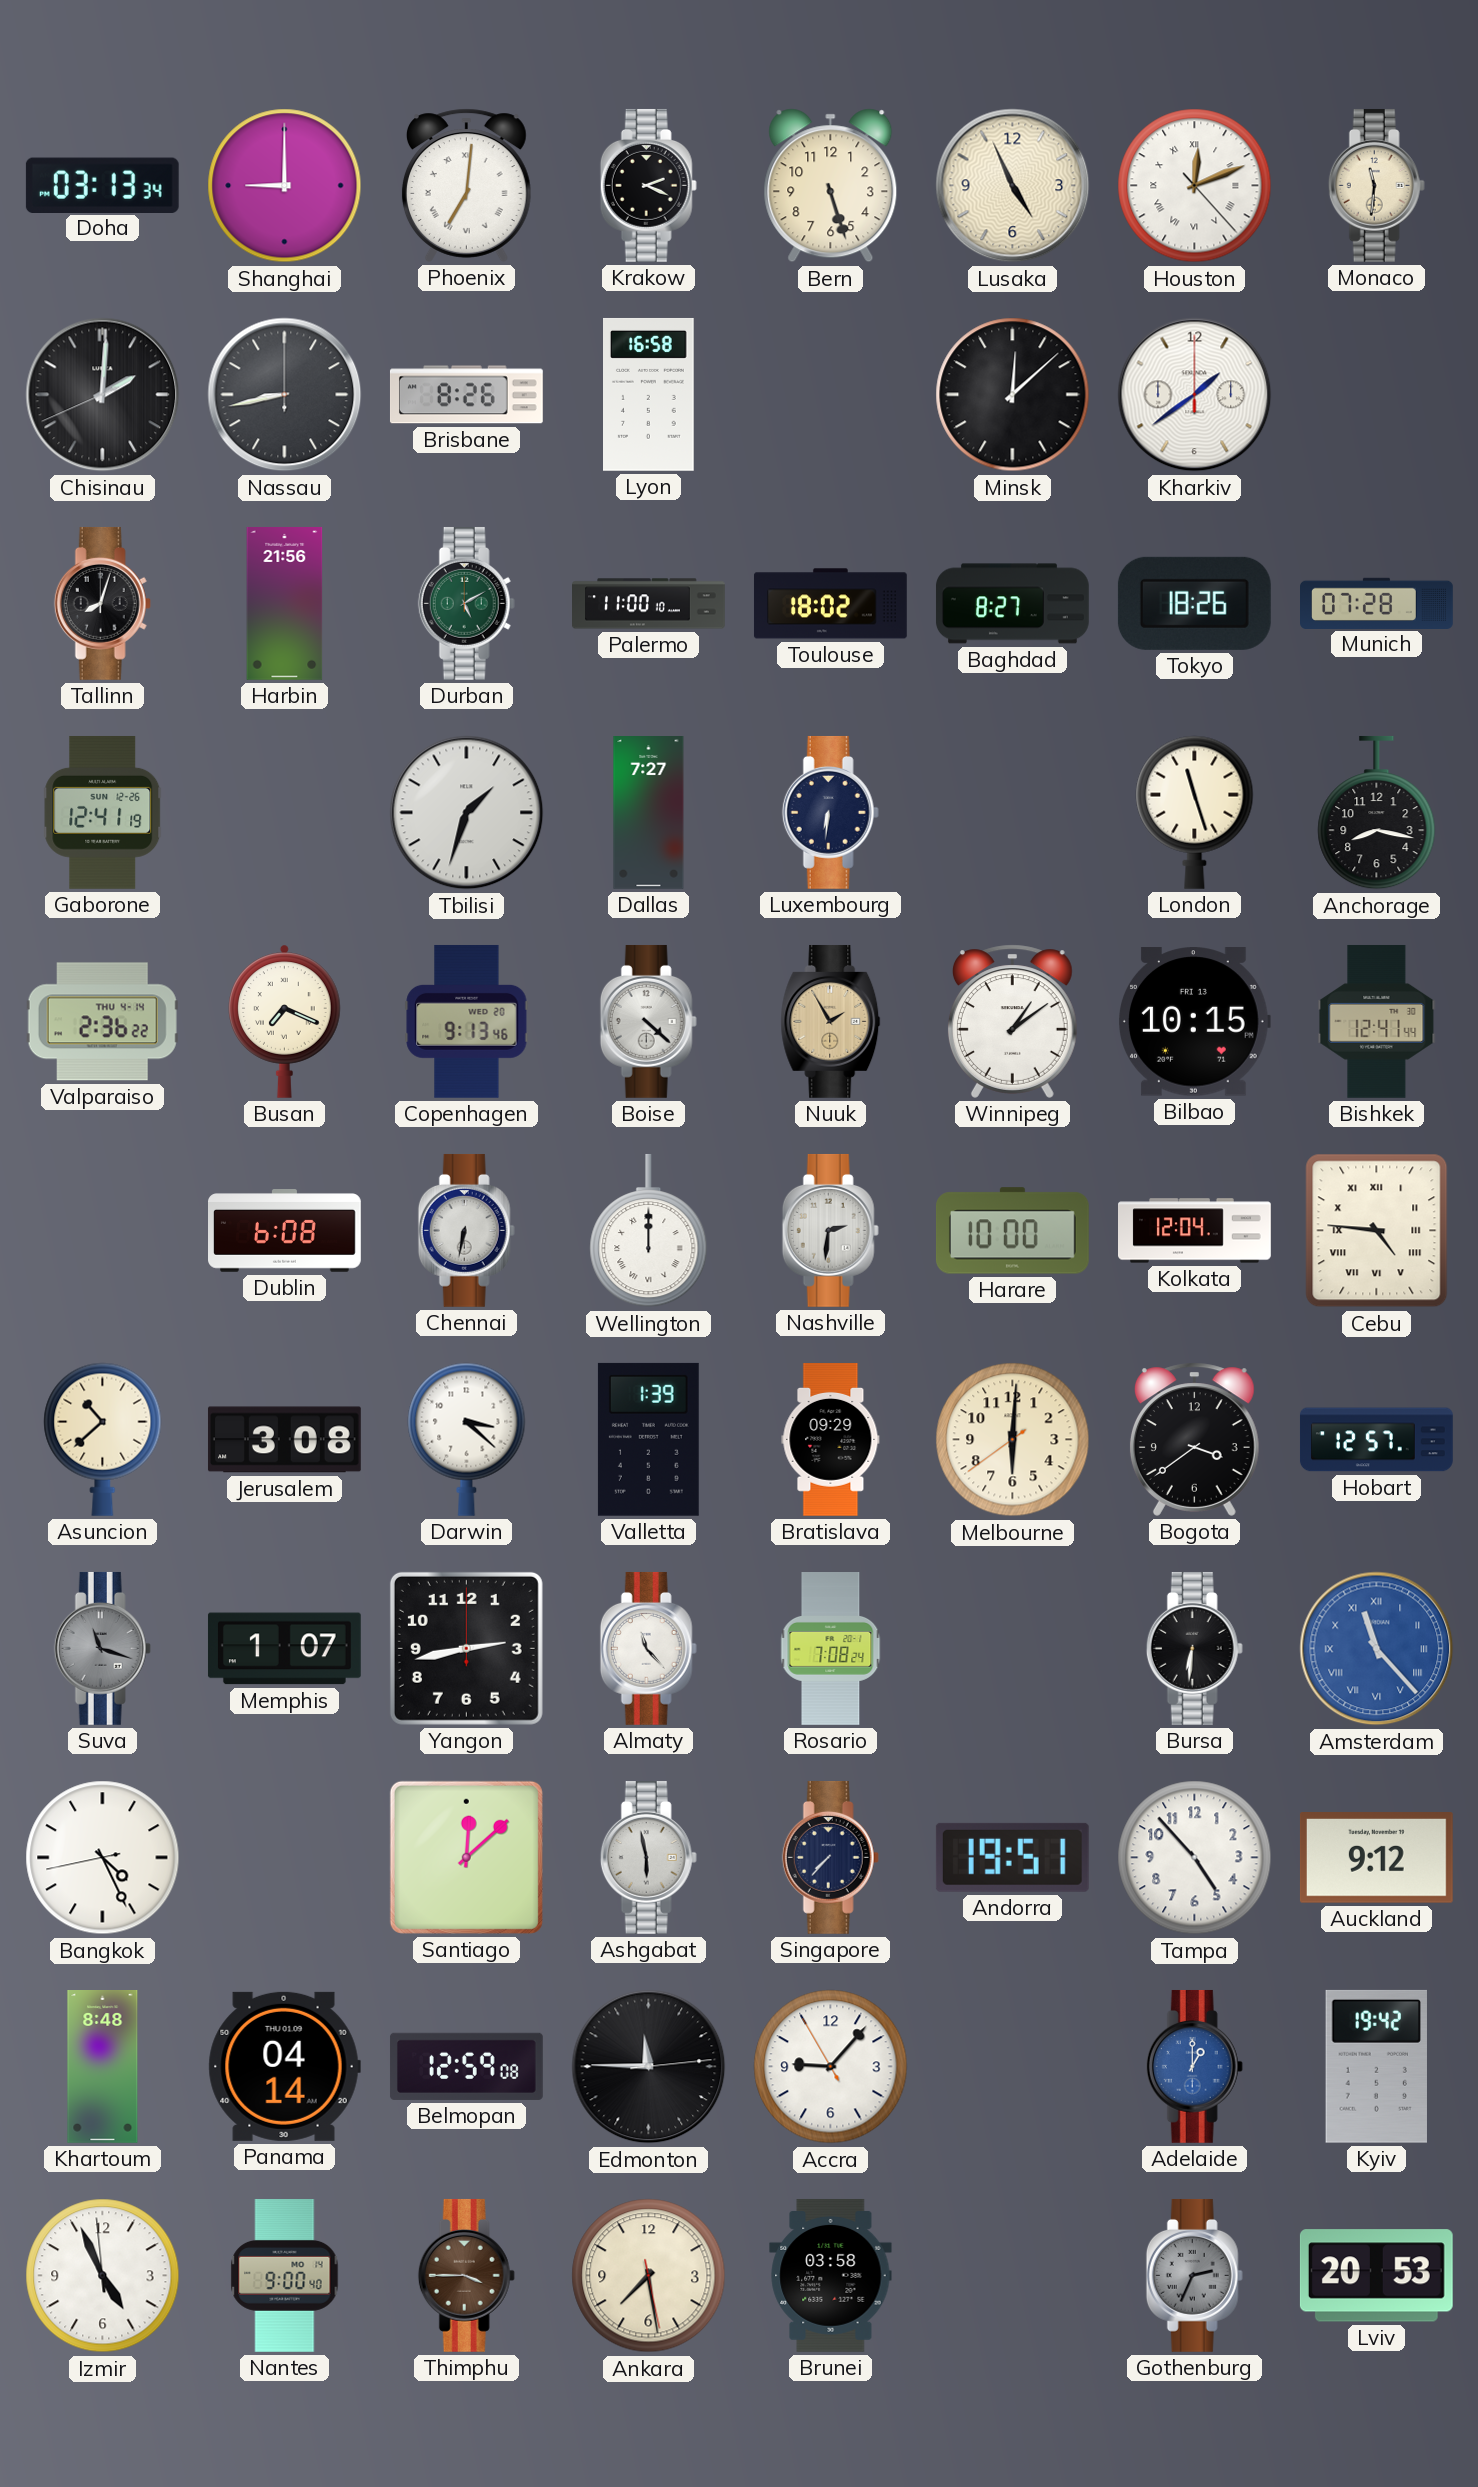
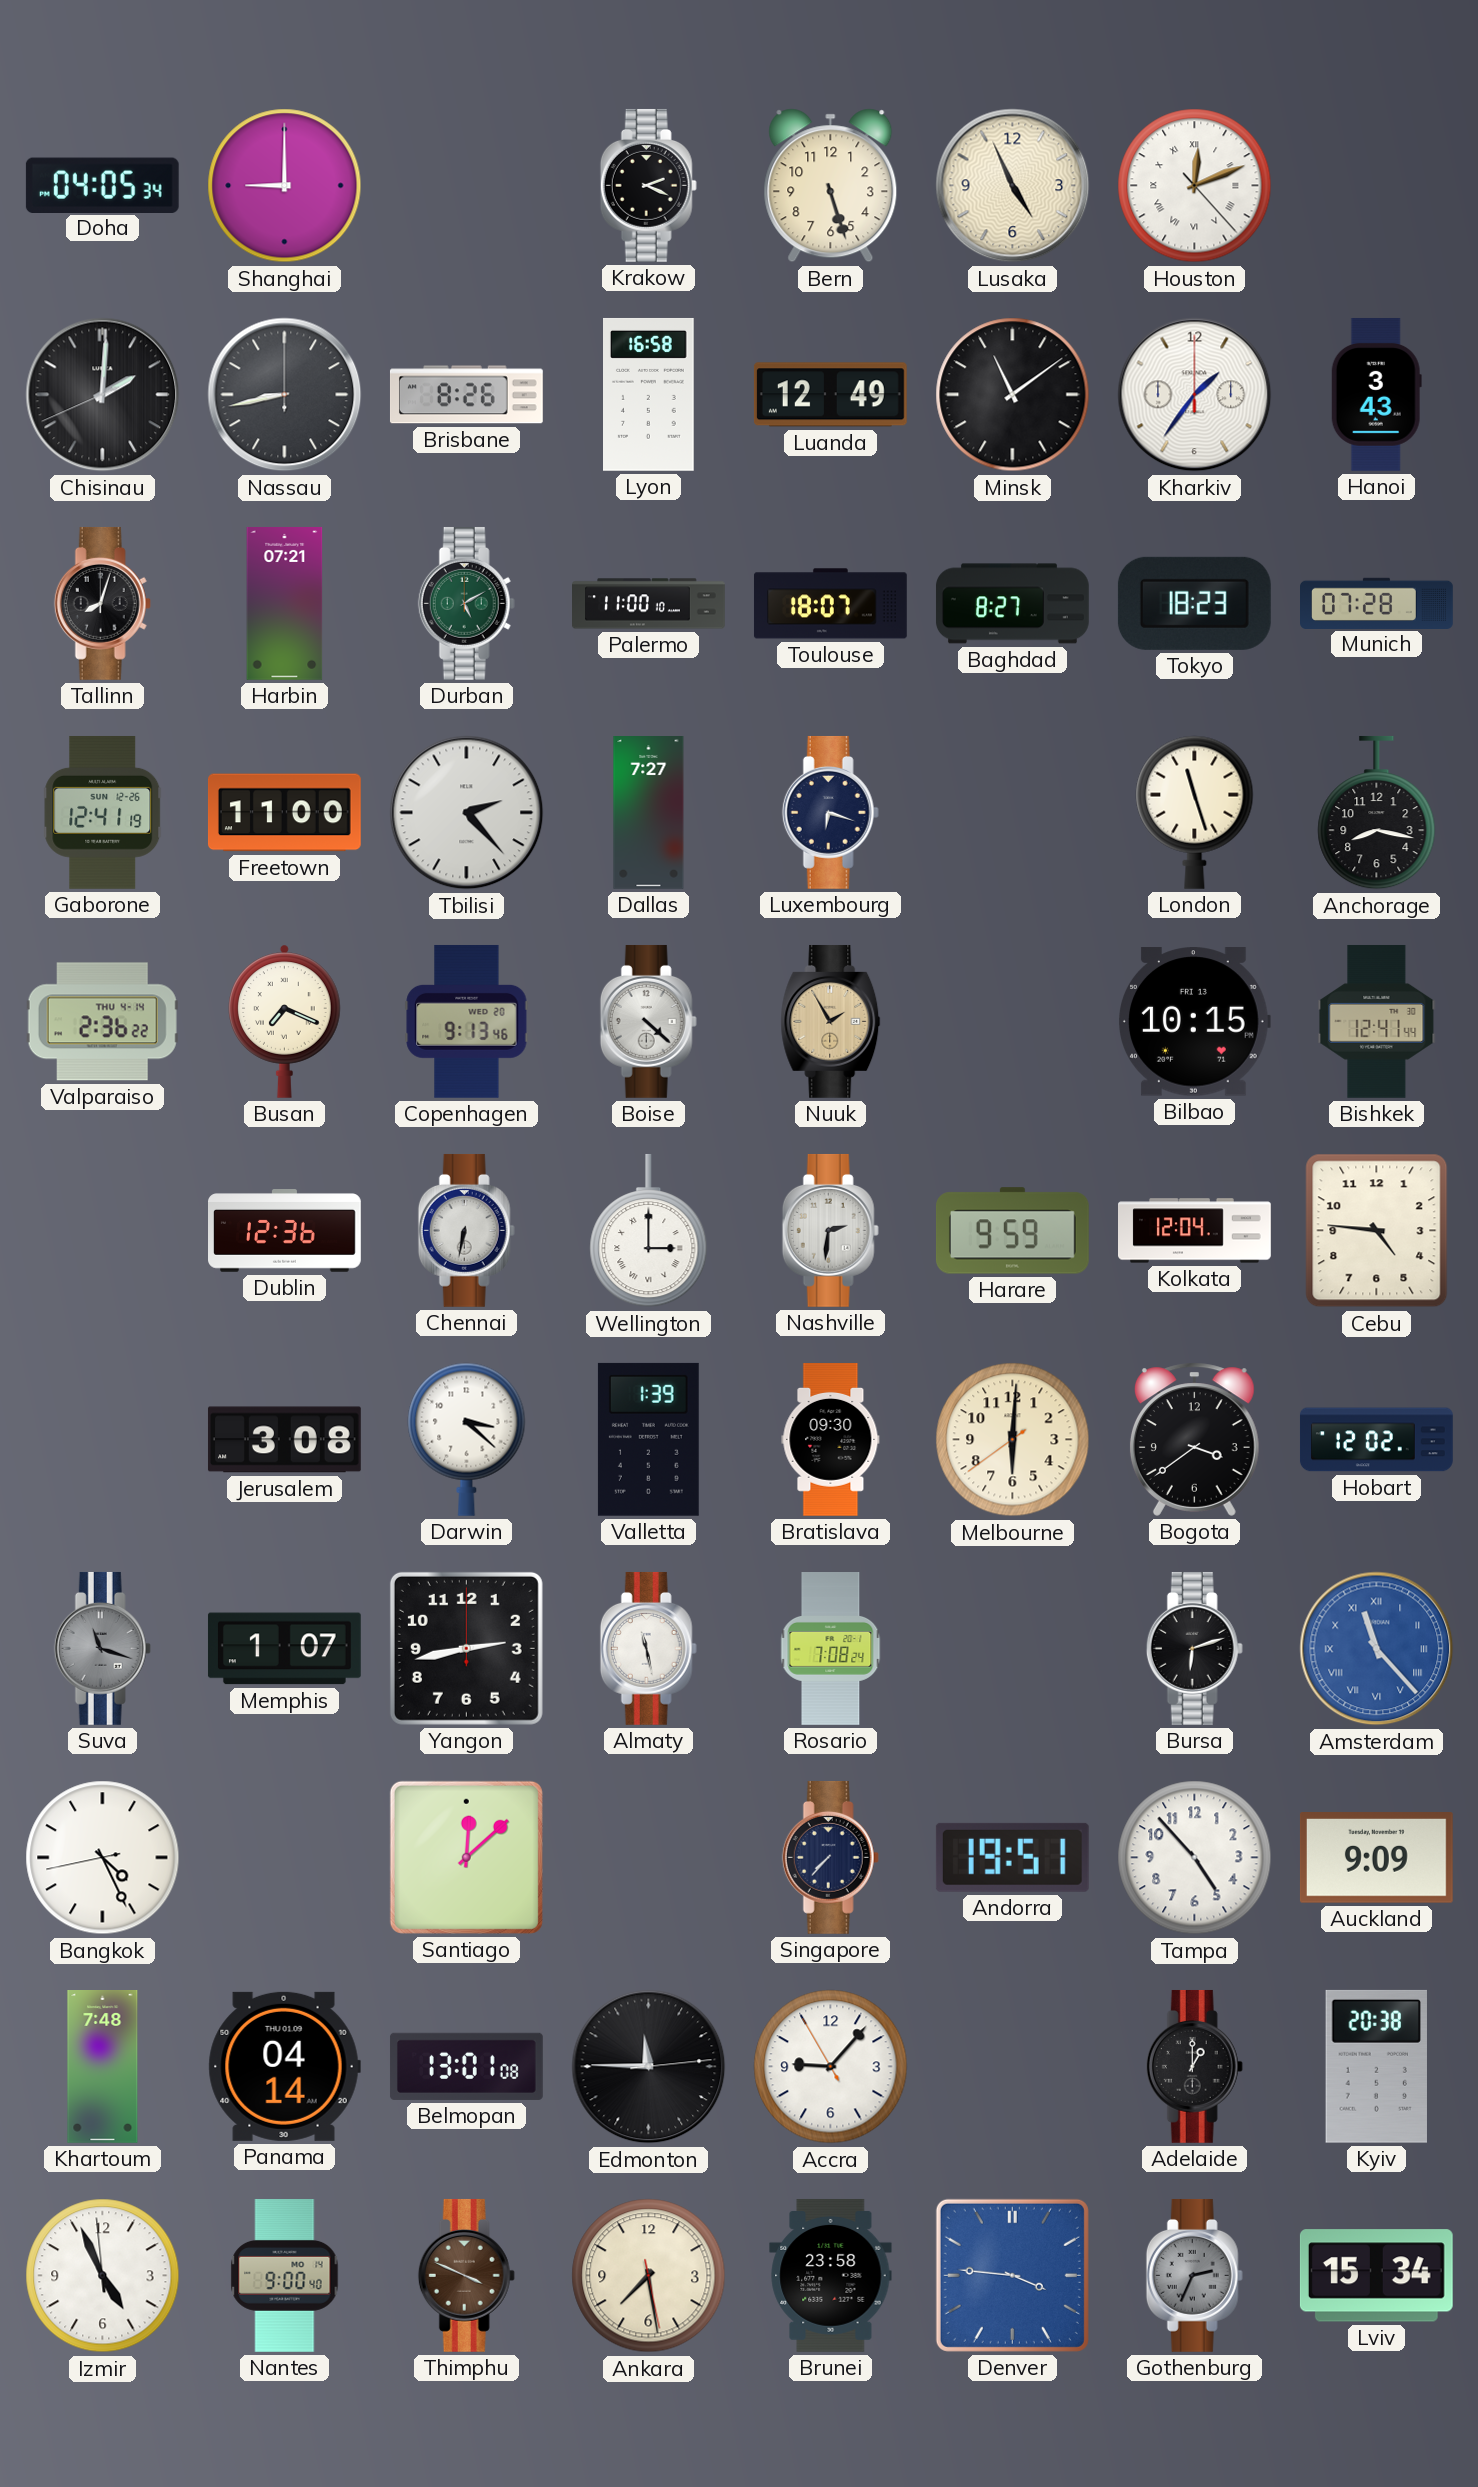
Doha: 03:13 -> 04:05 (102, 185)
Phoenix: 7:01 -> none (466, 185)
Monaco: 11:31 -> none (1376, 185)
Luanda: none -> 12:49 (830, 395)
Minsk: 12:08 -> 11:09 (1013, 395)
Kharkiv: 1:39 -> 1:36 (1195, 395)
Hanoi: none -> 3:43 (1376, 394)
Harbin: 21:56 -> 07:21 (285, 604)
Toulouse: 18:02 -> 18:07 (830, 604)
Tokyo: 18:26 -> 18:23 (1194, 603)
Freetown: none -> 11:00 (284, 813)
Tbilisi: 1:33 -> 2:23 (467, 813)
Luxembourg: 6:31 -> 6:18 (830, 812)
Winnipeg: 1:09 -> none (1012, 1021)
Dublin: 6:08 -> 12:36 (285, 1231)
Wellington: 12:00 -> 3:00 (649, 1231)
Harare: 10:00 -> 9:59 (1012, 1231)
Cebu numerals: Roman -> Arabic (1377, 1231)
Asuncion: 10:38 -> none (103, 1439)
Bratislava: 09:29 -> 09:30 (831, 1440)
Hobart: 12:57 -> 12:02 (1376, 1440)
Almaty: 11:23 -> 11:28 (648, 1648)
Bursa: 6:31 -> 6:12 (1194, 1648)
Ashgabat: 5:58 -> none (648, 1857)
Auckland: 9:12 -> 9:09 (1376, 1858)
Khartoum: 8:48 -> 7:48 (103, 2067)
Belmopan: 12:59 -> 13:01 (466, 2066)
Adelaide dial: blue -> black (1194, 2066)
Kyiv: 19:42 -> 20:38 (1376, 2066)
Thimphu: 3:45 -> 3:49 (466, 2275)
Brunei: 03:58 -> 23:58 (831, 2275)
Denver: none -> 3:46 (1012, 2275)
Lviv: 20:53 -> 15:34 (1376, 2276)
